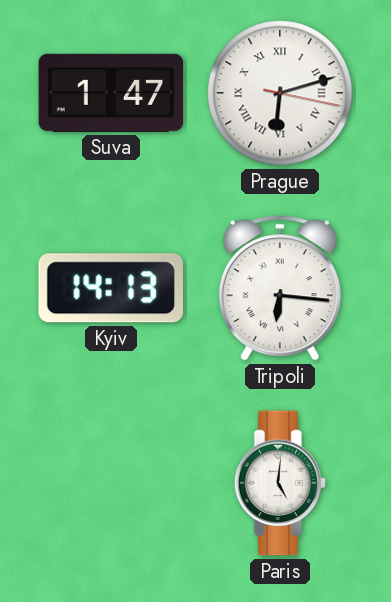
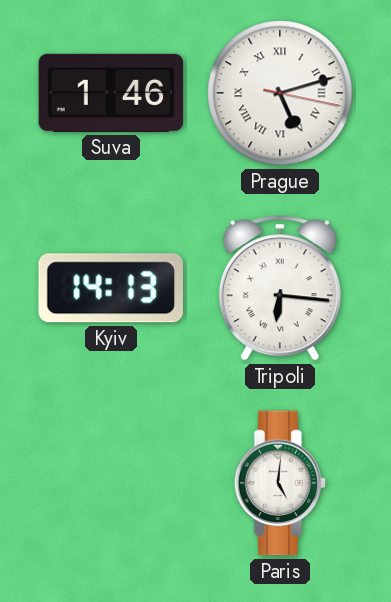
Suva: 1:47 -> 1:46 (111, 93)
Prague: 6:12 -> 5:12 (280, 93)
